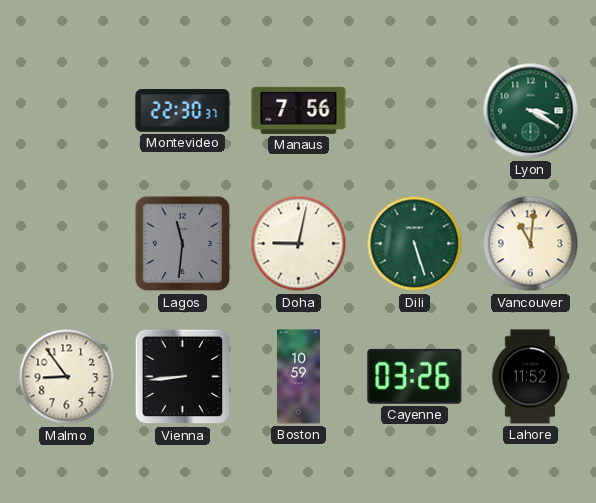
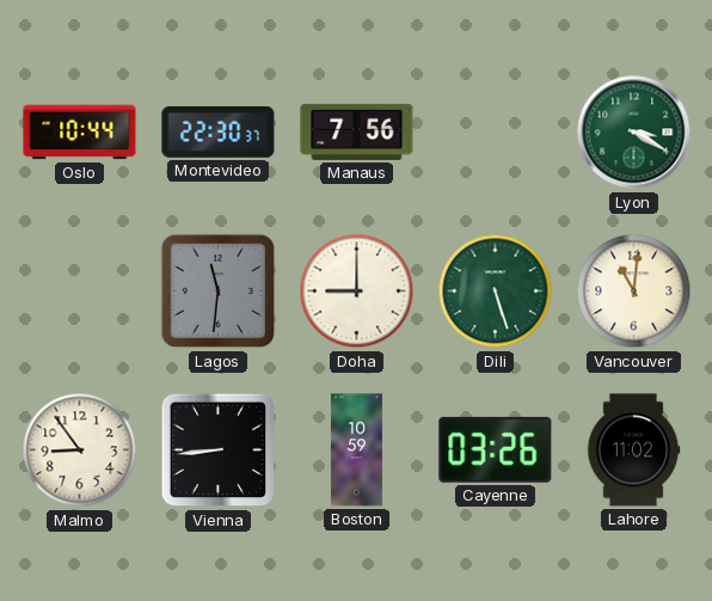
Oslo: none -> 10:44 (80, 133)
Doha: 9:02 -> 9:00 (357, 292)
Lahore: 11:52 -> 11:02 (633, 450)
